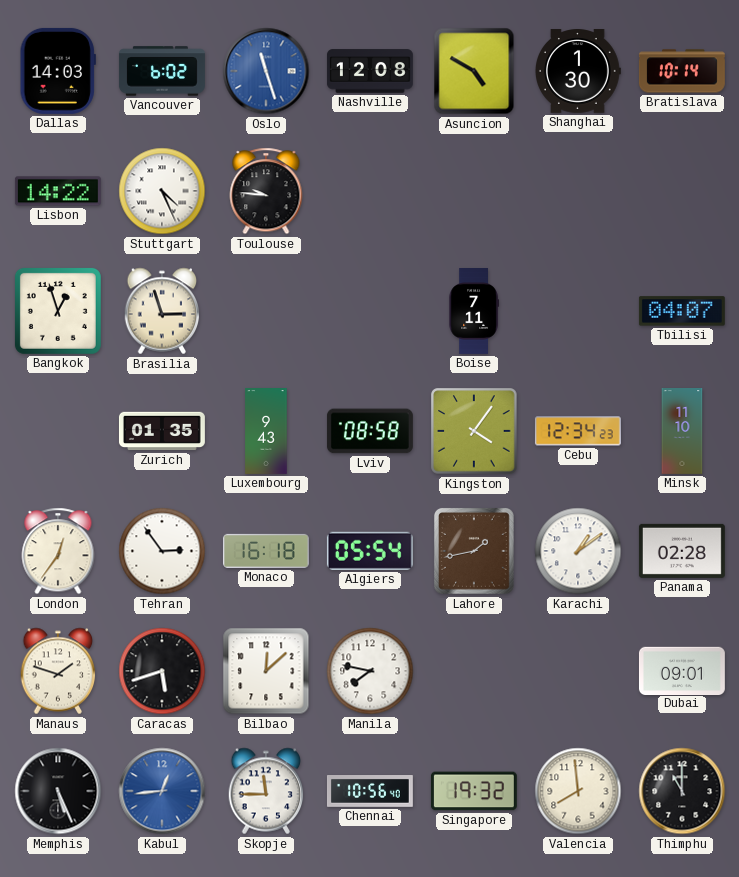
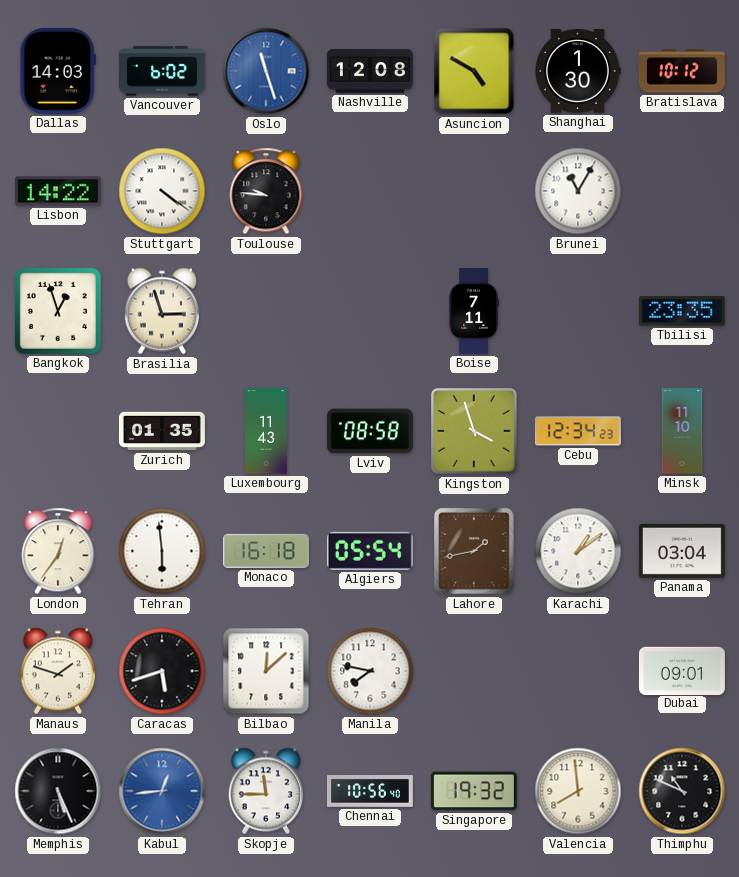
Bratislava: 10:14 -> 10:12 (682, 71)
Stuttgart: 4:26 -> 4:21 (162, 191)
Brunei: none -> 11:05 (578, 191)
Tbilisi: 04:07 -> 23:35 (682, 311)
Luxembourg: 9:43 -> 11:43 (266, 432)
Kingston: 4:06 -> 3:57 (474, 431)
Tehran: 2:54 -> 5:59 (162, 551)
Panama: 02:28 -> 03:04 (682, 551)
Thimphu: 11:00 -> 10:49 (682, 791)
